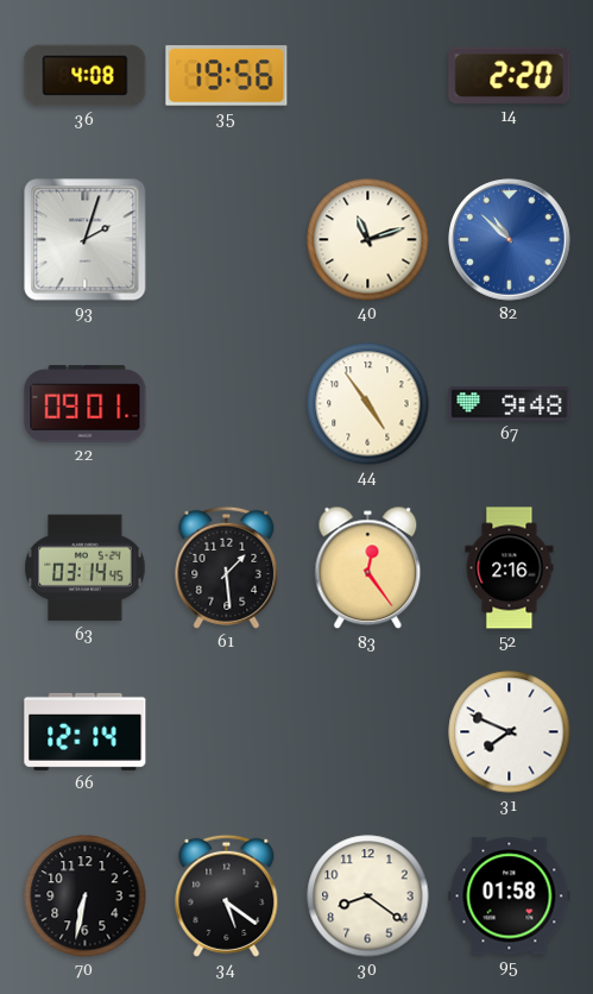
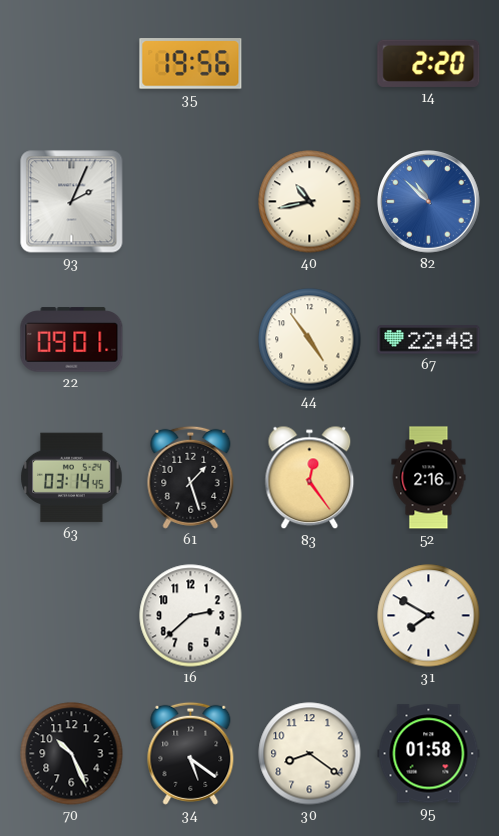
36: 4:08 -> none (86, 76)
93: 2:03 -> 2:04 (72, 202)
40: 11:12 -> 10:43 (310, 202)
67: 9:48 -> 22:48 (429, 340)
61: 1:29 -> 1:27 (191, 477)
66: 12:14 -> none (86, 731)
16: none -> 2:38 (191, 616)
31: 7:49 -> 7:50 (429, 616)
70: 6:32 -> 10:26 (72, 754)
